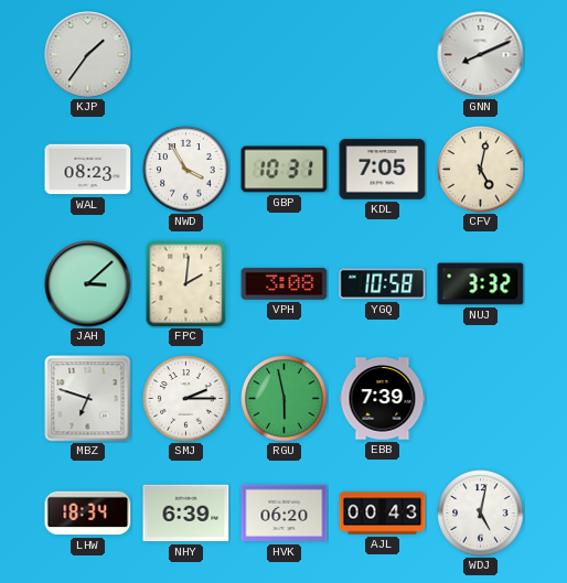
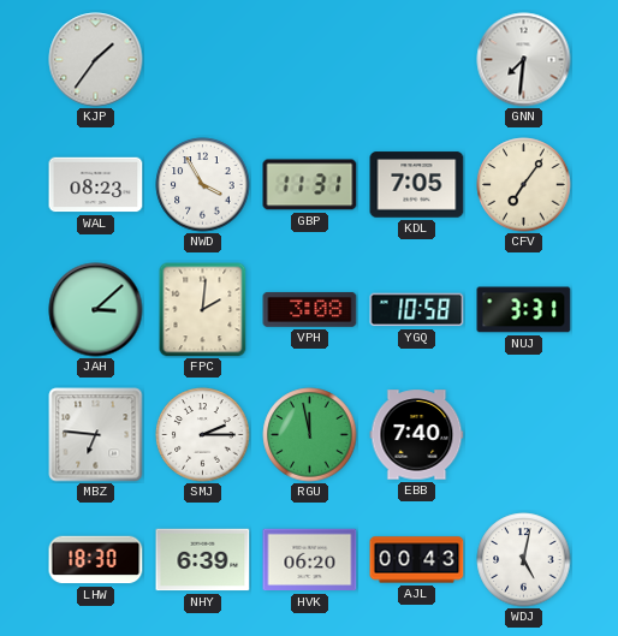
GNN: 8:11 -> 7:31 (524, 60)
GBP: 10:31 -> 11:31 (310, 185)
CFV: 5:02 -> 7:06 (524, 185)
NUJ: 3:32 -> 3:31 (524, 310)
MBZ: 6:48 -> 6:46 (96, 435)
RGU: 5:58 -> 11:58 (310, 435)
EBB: 7:39 -> 7:40 (417, 435)
LHW: 18:34 -> 18:30 (96, 560)
